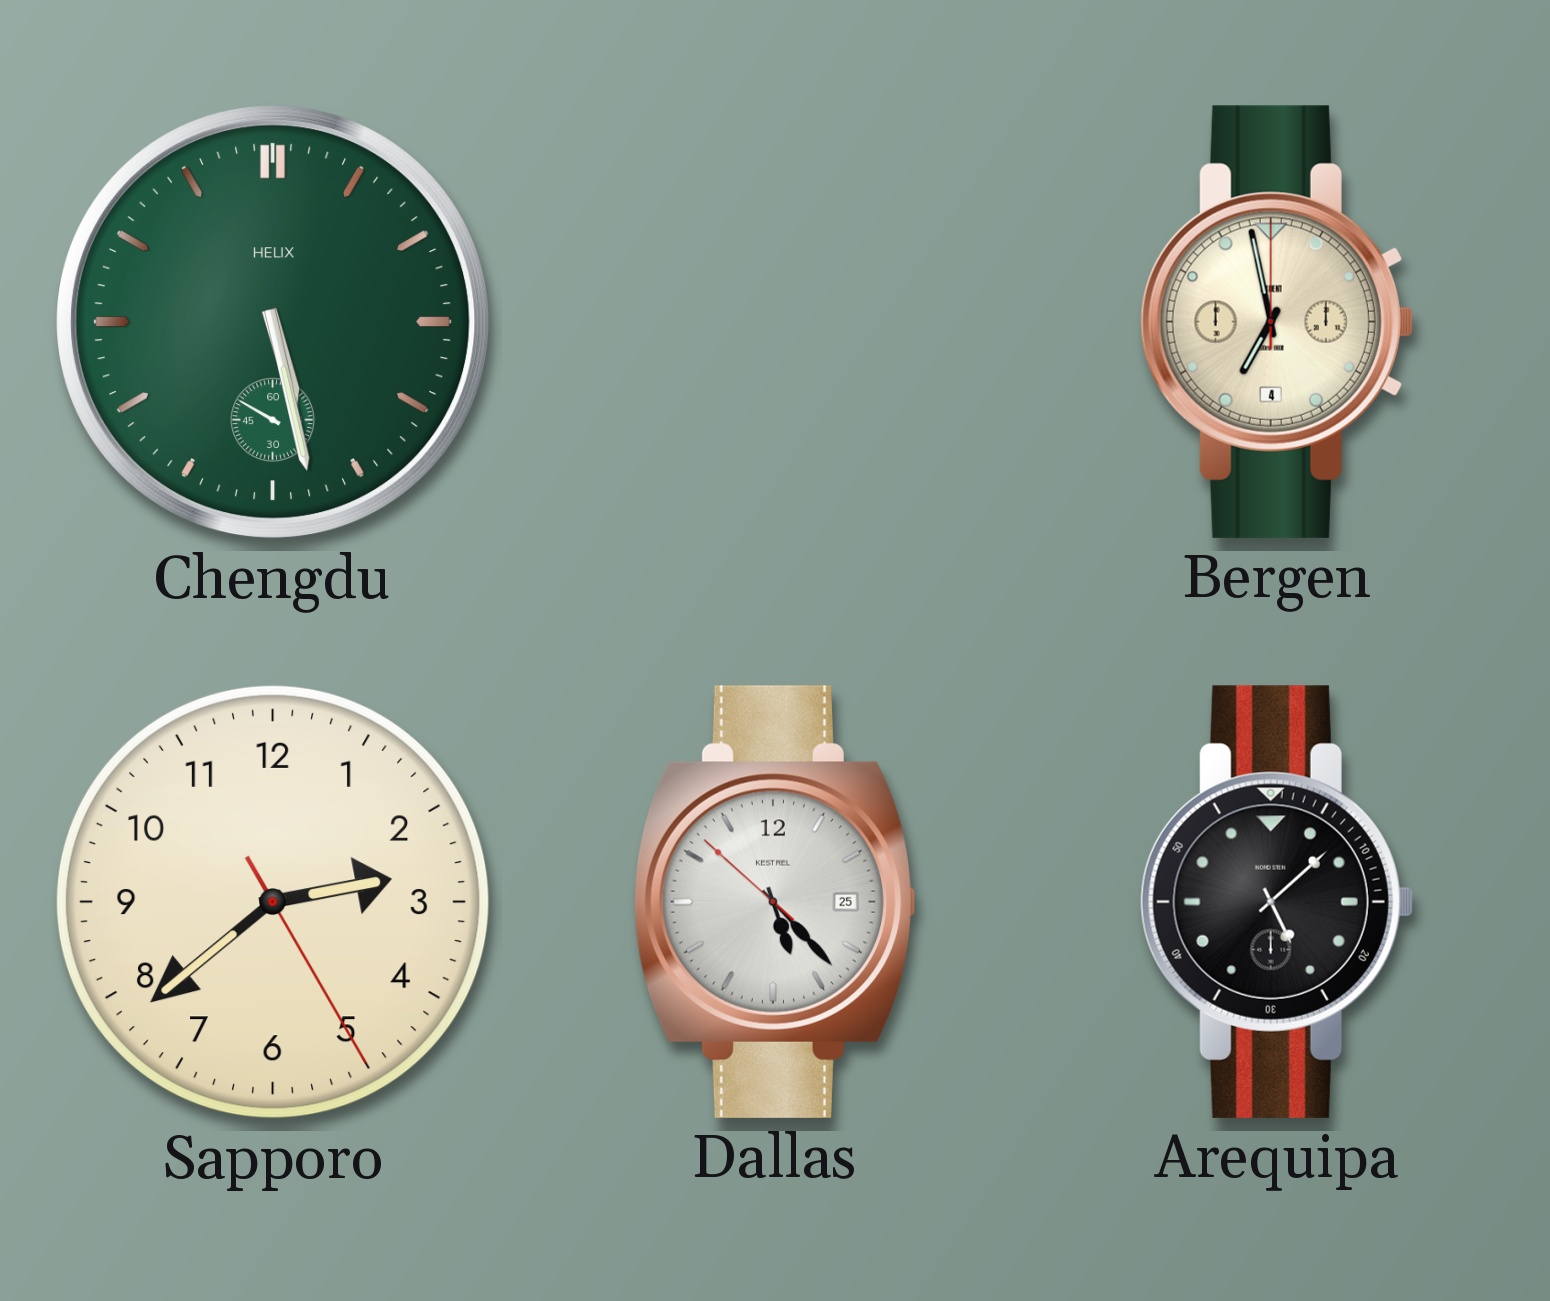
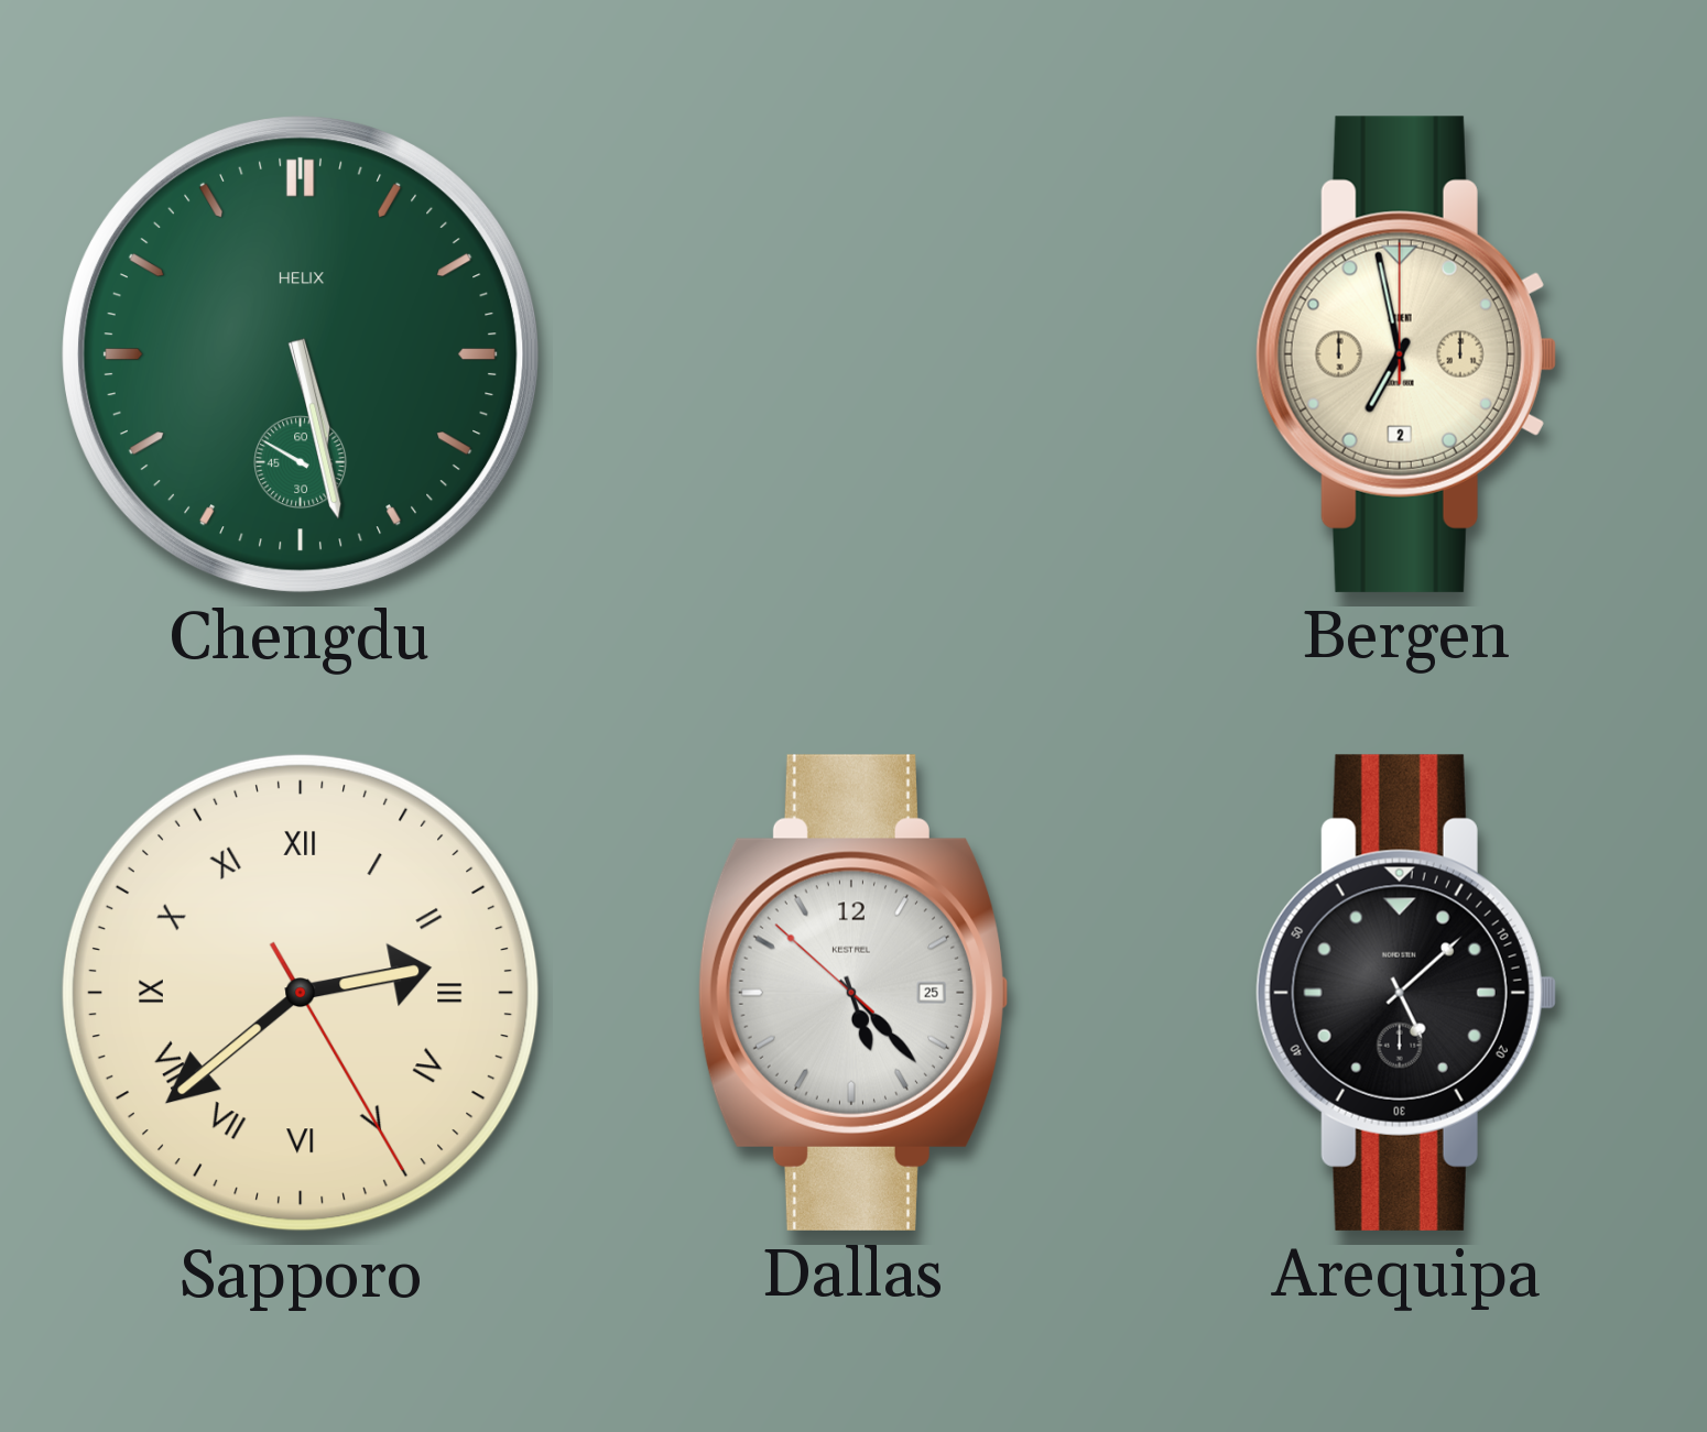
Bergen date: 4 -> 2 (1406, 354)
Sapporo numerals: Arabic -> Roman (301, 993)
